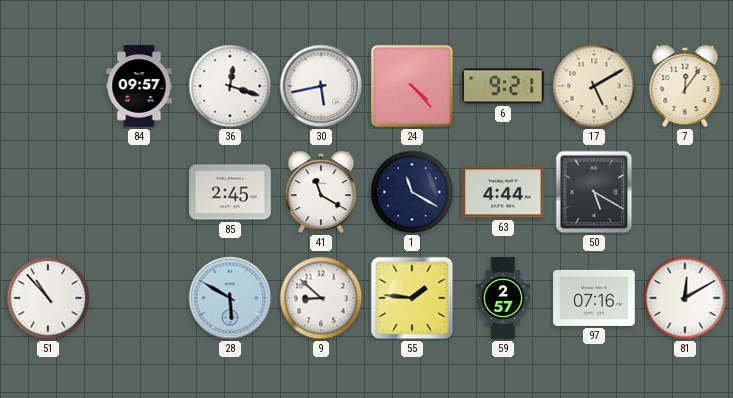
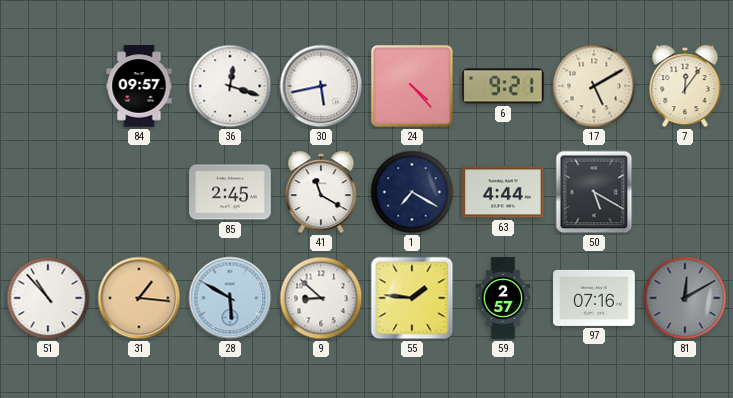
1: 11:20 -> 7:20 (412, 192)
31: none -> 1:16 (139, 298)
81 dial: white -> grey (685, 298)
